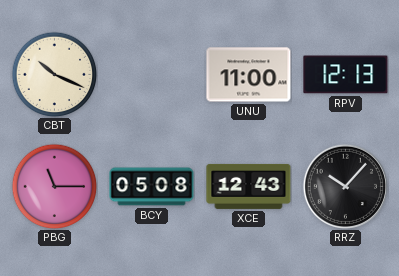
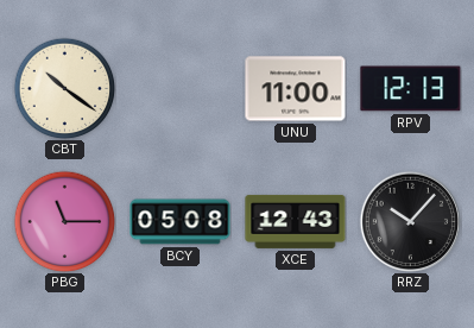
CBT: 10:19 -> 10:21 (64, 88)
